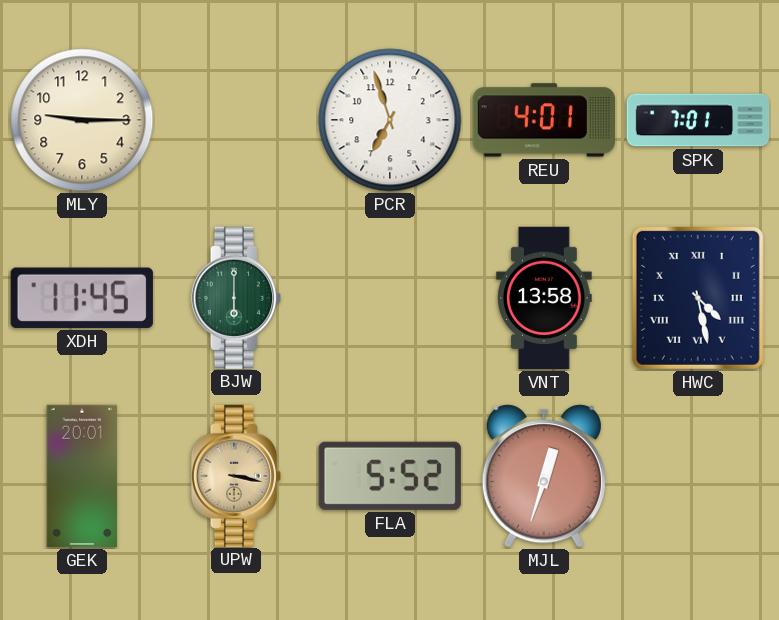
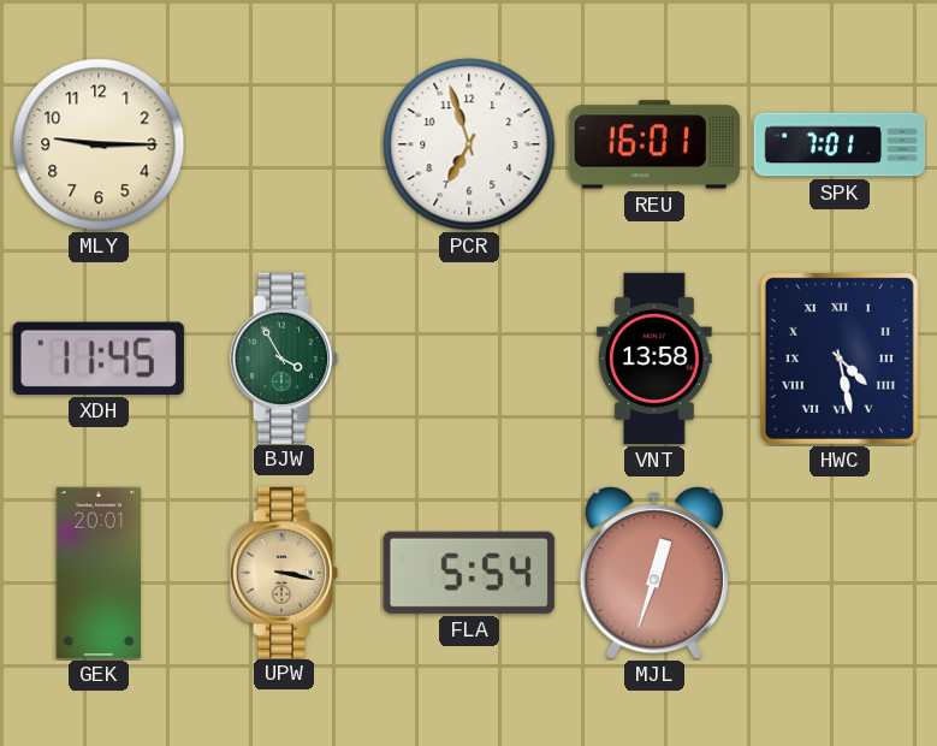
REU: 4:01 -> 16:01 (653, 144)
BJW: 6:00 -> 3:55 (283, 357)
FLA: 5:52 -> 5:54 (469, 573)
